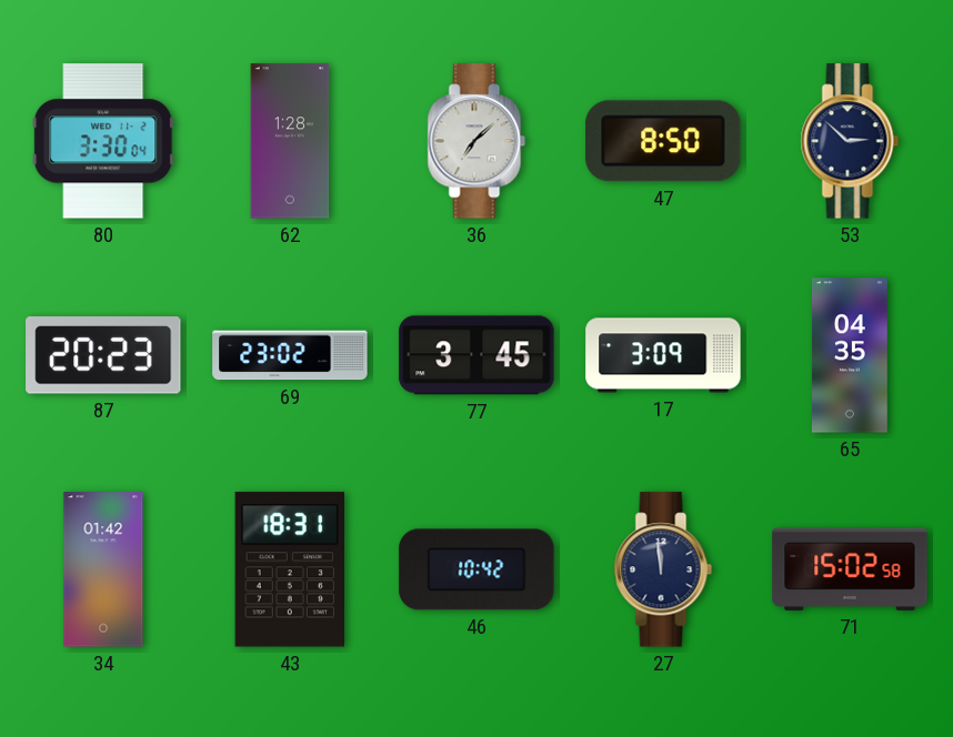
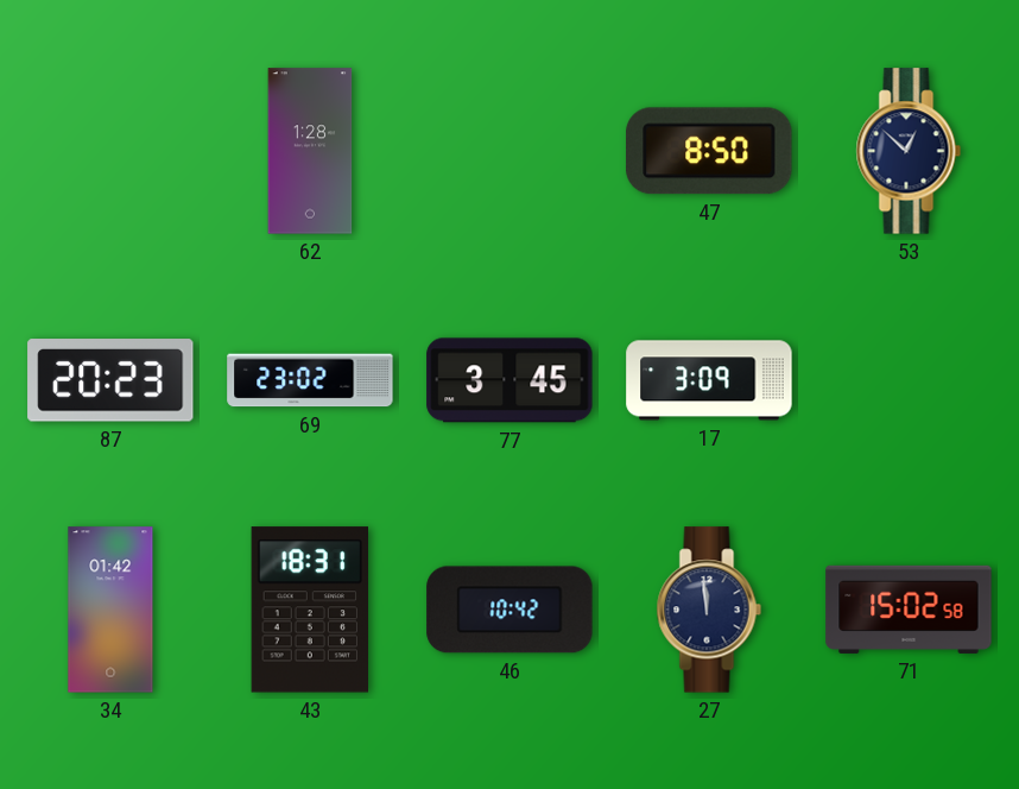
80: 3:30 -> none (103, 141)
36: 7:08 -> none (476, 141)
53: 2:52 -> 12:52 (909, 151)
65: 04:35 -> none (850, 355)
